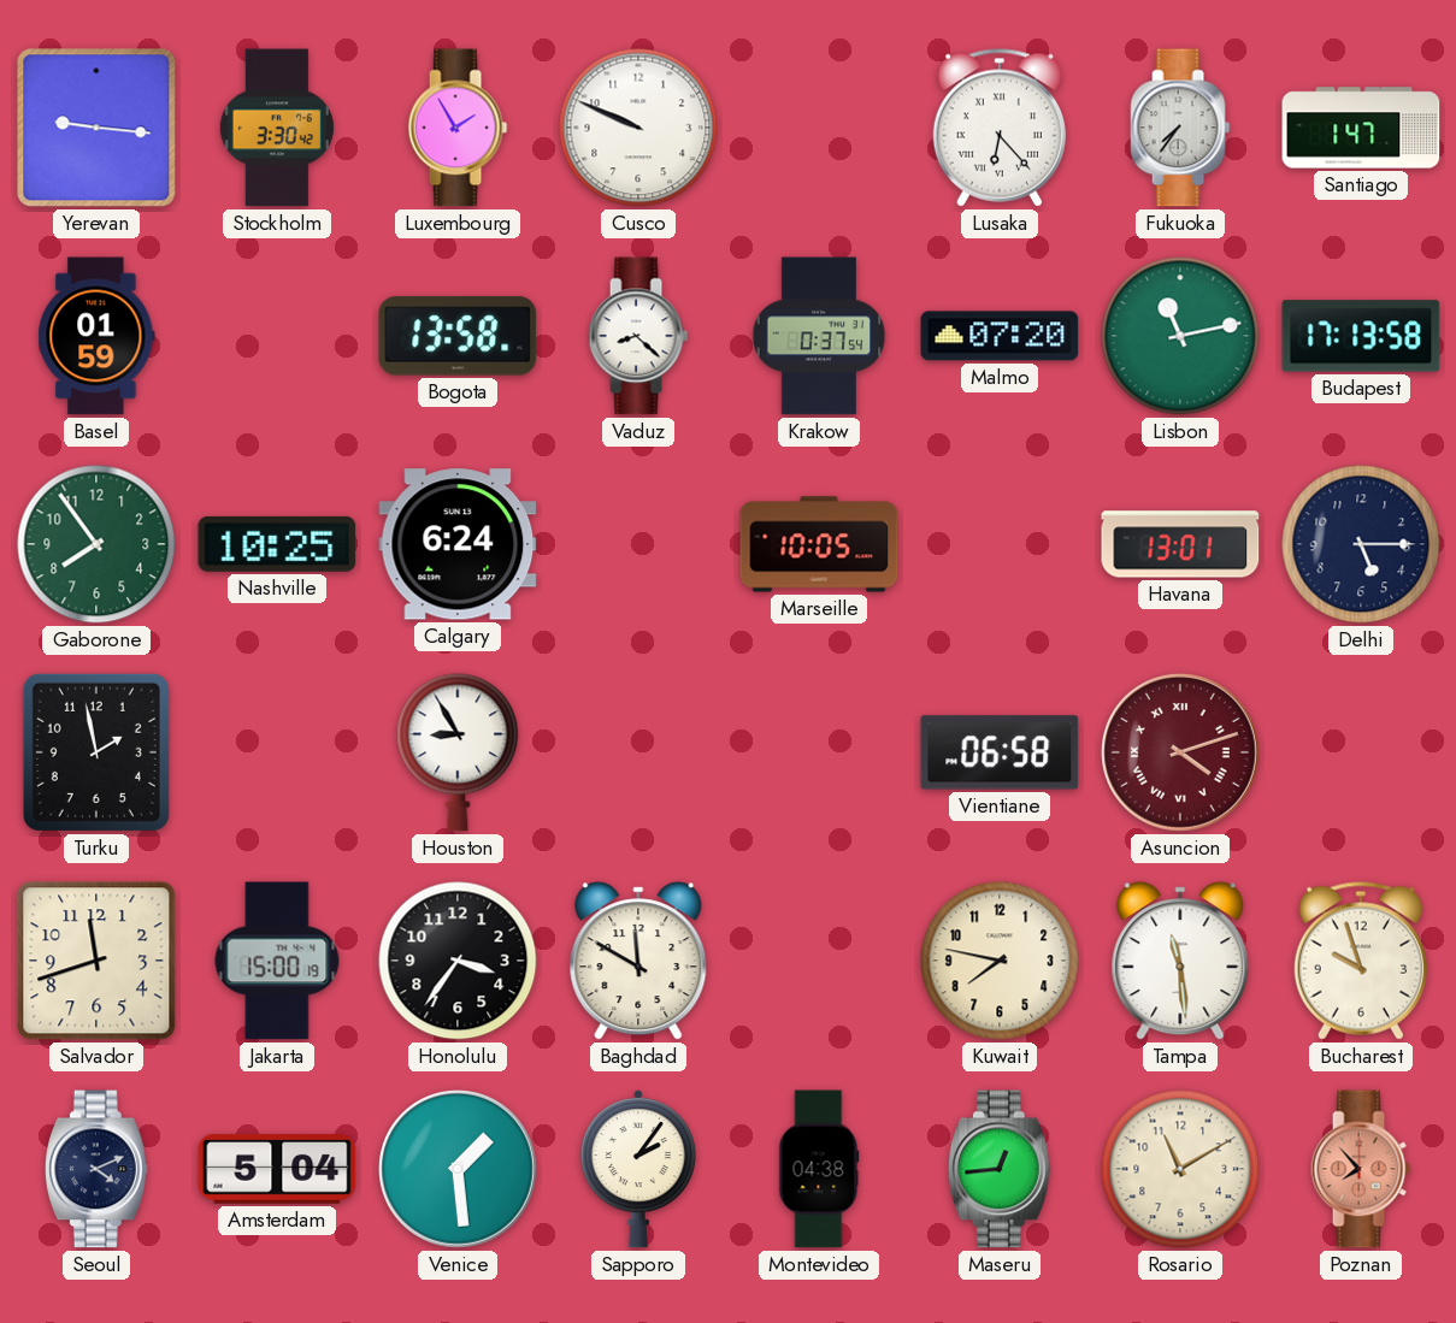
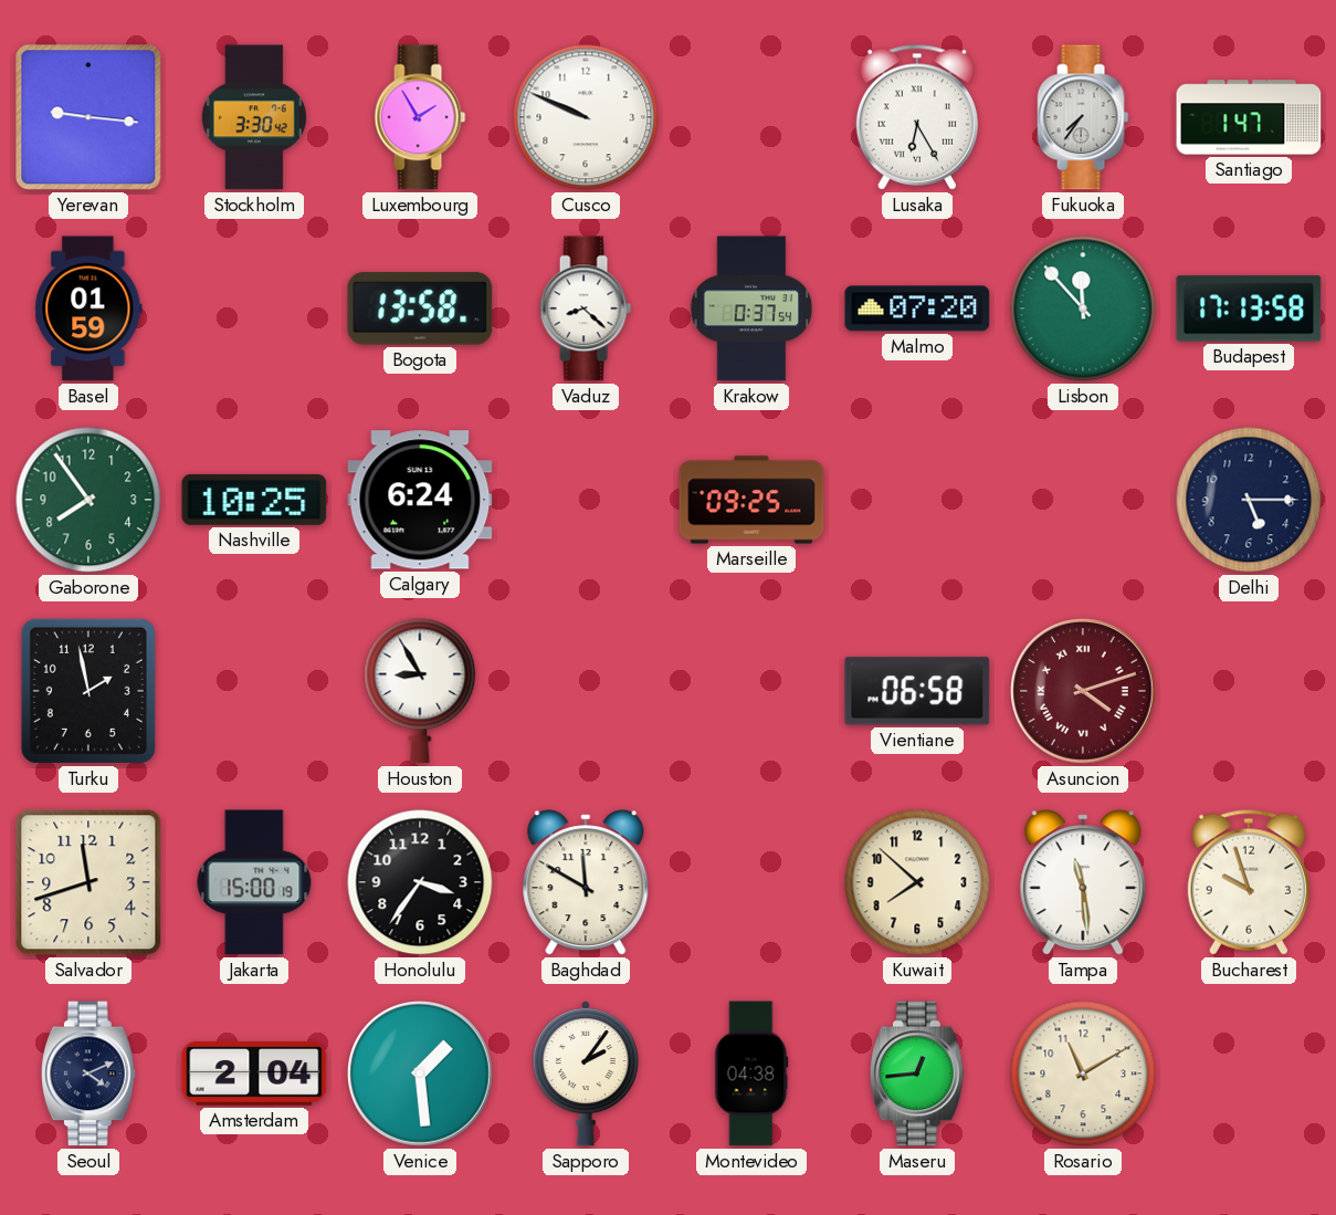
Lusaka: 6:23 -> 6:25 (917, 117)
Lisbon: 11:13 -> 11:53 (1083, 308)
Marseille: 10:05 -> 09:25 (751, 500)
Havana: 13:01 -> none (1180, 544)
Kuwait: 7:47 -> 7:52 (917, 882)
Amsterdam: 5:04 -> 2:04 (254, 1075)
Poznan: 7:53 -> none (1361, 1169)
